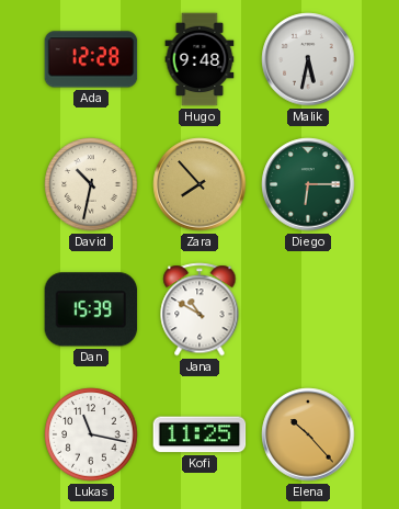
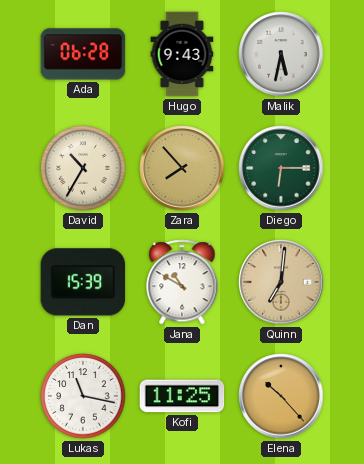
Ada: 12:28 -> 06:28 (83, 54)
Hugo: 9:48 -> 9:43 (182, 54)
David: 10:32 -> 10:35 (83, 168)
Quinn: none -> 7:01 (281, 282)
